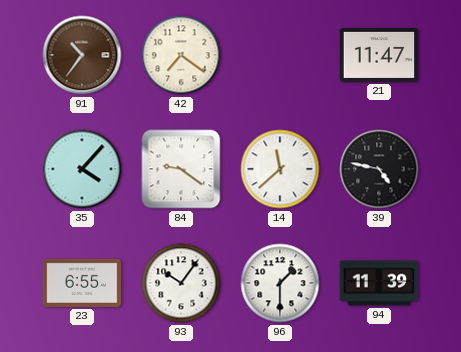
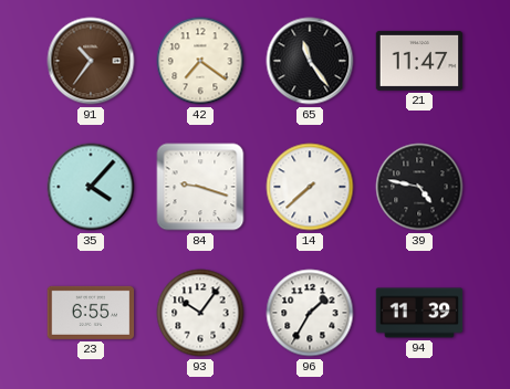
65: none -> 11:24 (310, 61)
84: 9:21 -> 9:18 (200, 187)
14: 11:38 -> 7:38 (310, 187)
96: 1:30 -> 1:35 (310, 313)
